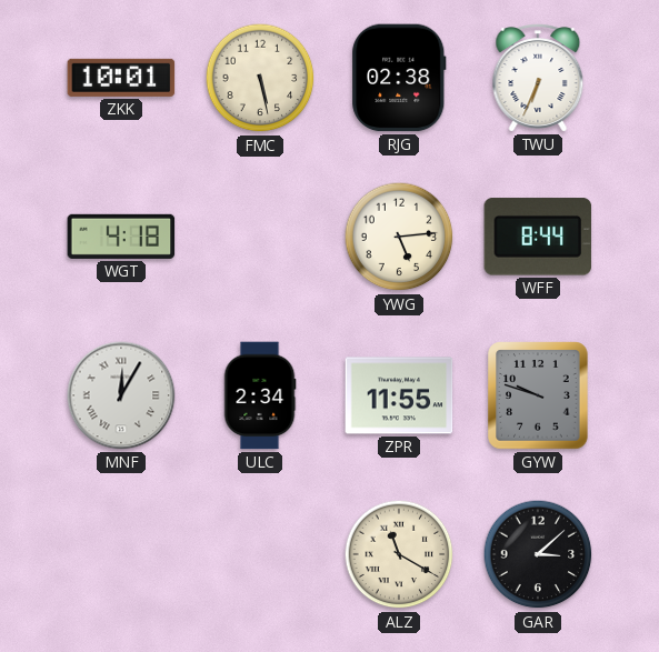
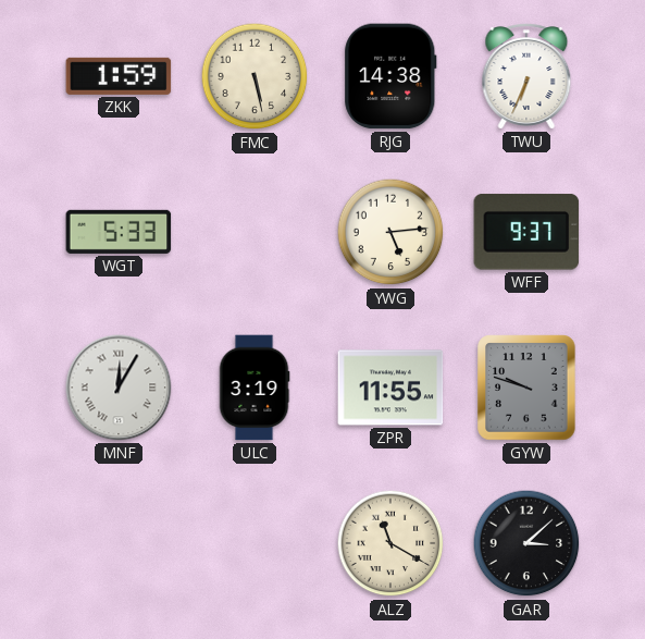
ZKK: 10:01 -> 1:59 (119, 76)
RJG: 02:38 -> 14:38 (390, 76)
WGT: 4:18 -> 5:33 (119, 232)
WFF: 8:44 -> 9:37 (526, 232)
ULC: 2:34 -> 3:19 (255, 388)
